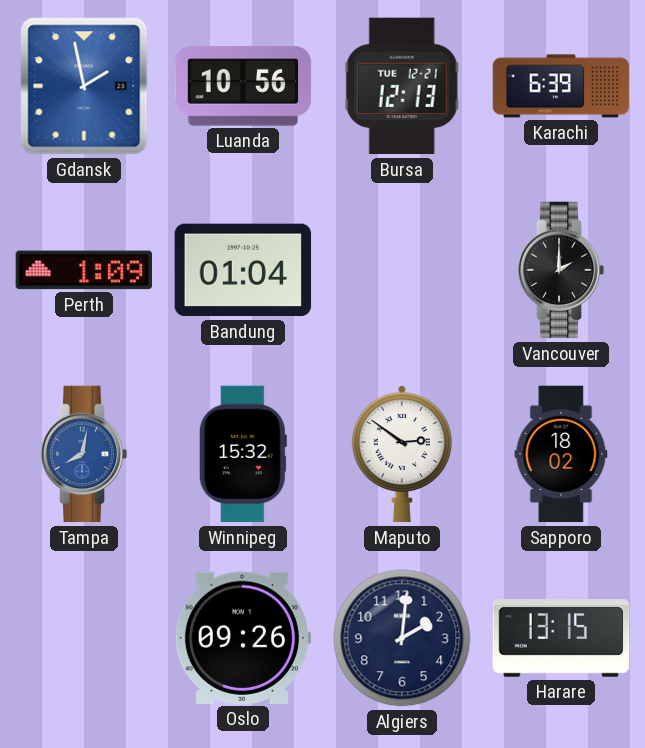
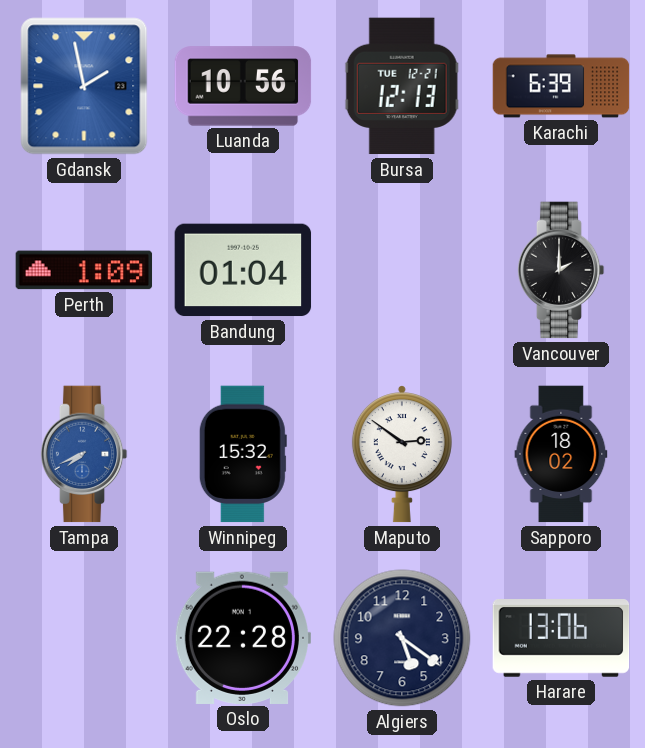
Tampa: 8:02 -> 7:41 (84, 454)
Oslo: 09:26 -> 22:28 (242, 638)
Algiers: 2:01 -> 5:21 (402, 638)
Harare: 13:15 -> 13:06 (561, 638)
